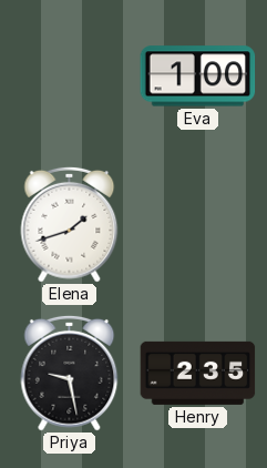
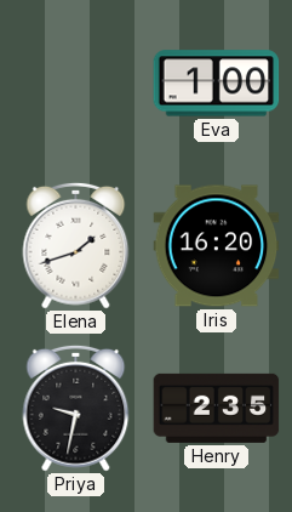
Iris: none -> 16:20 (217, 246)
Priya: 9:28 -> 9:32 (76, 408)
